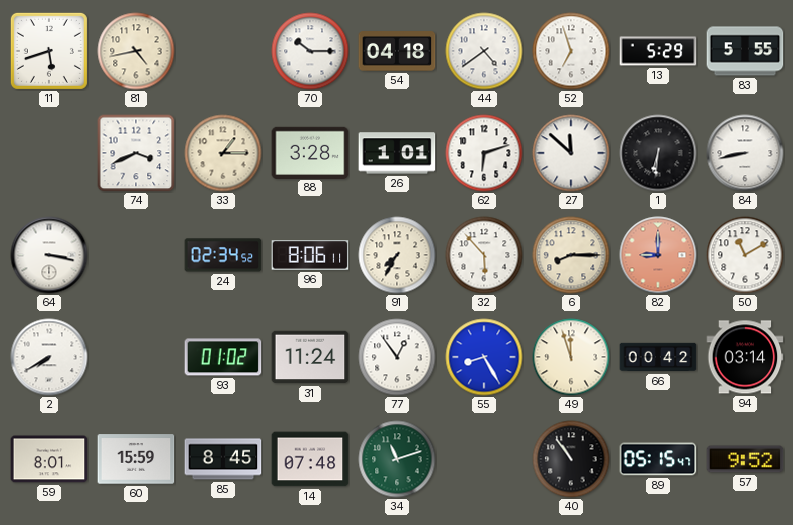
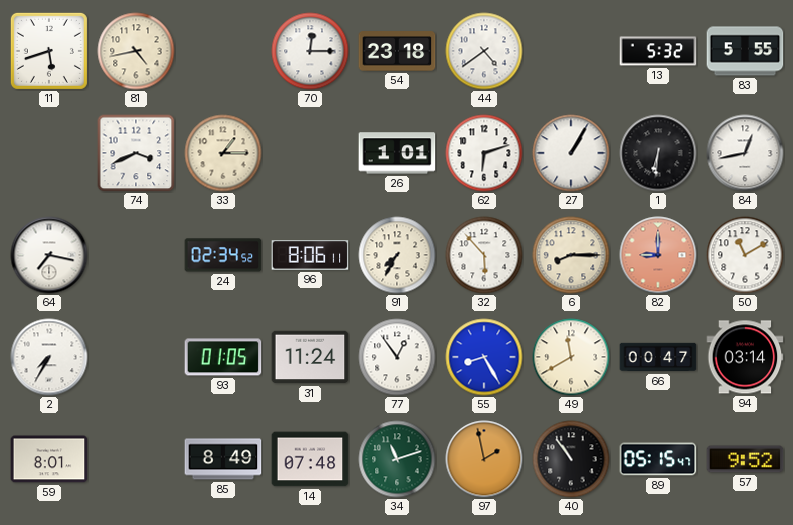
70: 10:15 -> 12:15 (310, 51)
54: 04:18 -> 23:18 (397, 51)
52: 6:57 -> none (571, 51)
13: 5:29 -> 5:32 (658, 51)
88: 3:28 -> none (310, 152)
27: 11:52 -> 1:05 (571, 153)
84: 8:43 -> 12:43 (745, 153)
64: 3:17 -> 7:17 (49, 255)
2: 7:40 -> 7:35 (49, 357)
93: 01:02 -> 01:05 (223, 357)
49: 11:57 -> 11:40 (571, 357)
66: 00:42 -> 00:47 (658, 357)
60: 15:59 -> none (136, 459)
85: 8:45 -> 8:49 (223, 459)
97: none -> 1:58 (484, 459)
